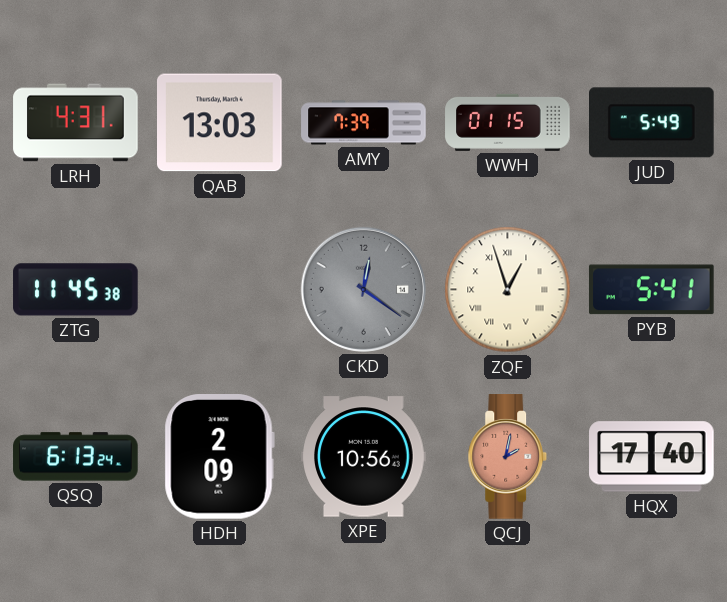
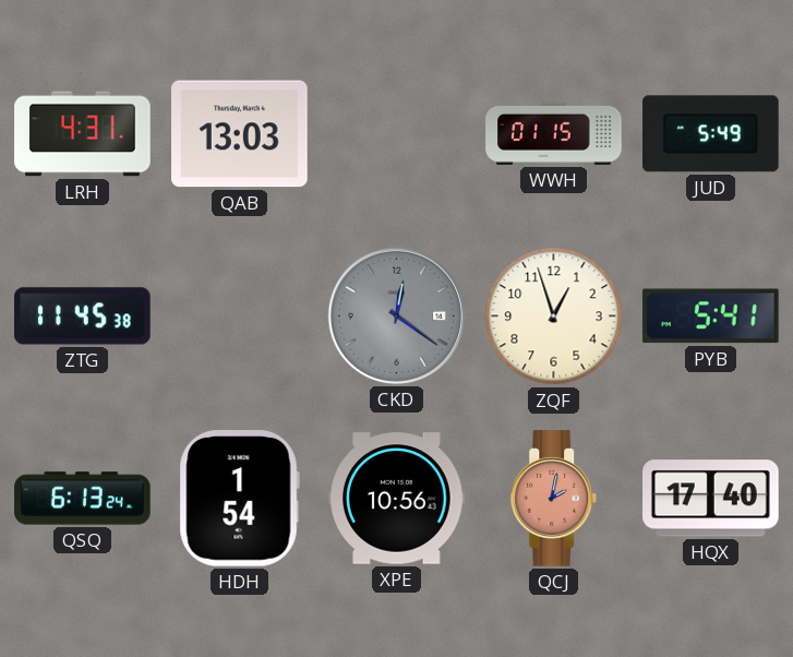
AMY: 7:39 -> none (364, 123)
ZQF numerals: Roman -> Arabic (554, 316)
HDH: 2:09 -> 1:54 (239, 499)
